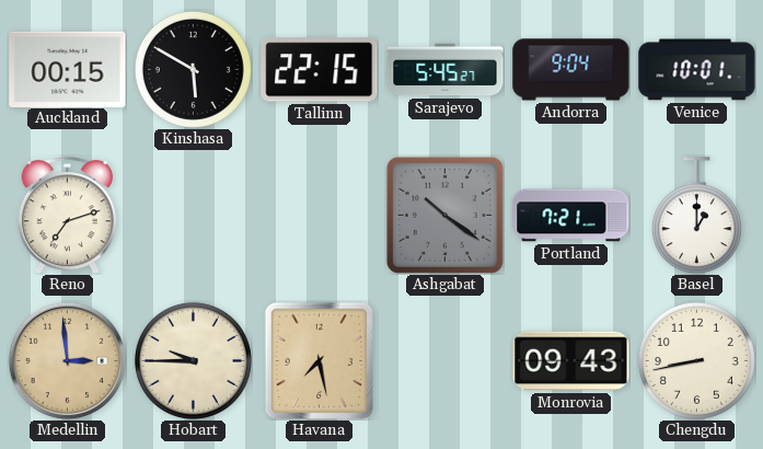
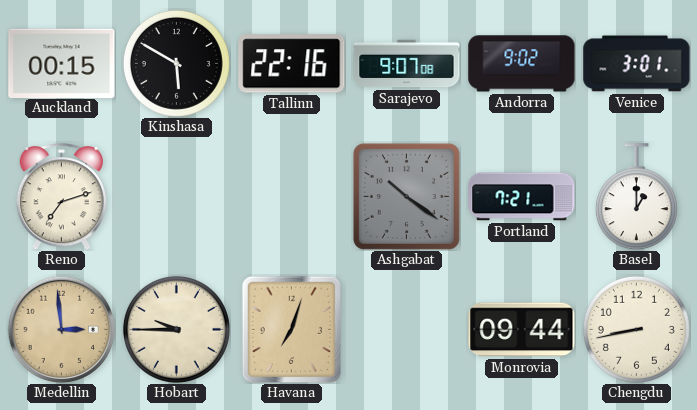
Tallinn: 22:15 -> 22:16 (292, 64)
Sarajevo: 5:45 -> 9:07 (407, 64)
Andorra: 9:04 -> 9:02 (522, 64)
Venice: 10:01 -> 3:01 (637, 64)
Havana: 7:28 -> 7:03 (291, 329)
Monrovia: 09:43 -> 09:44 (522, 330)
